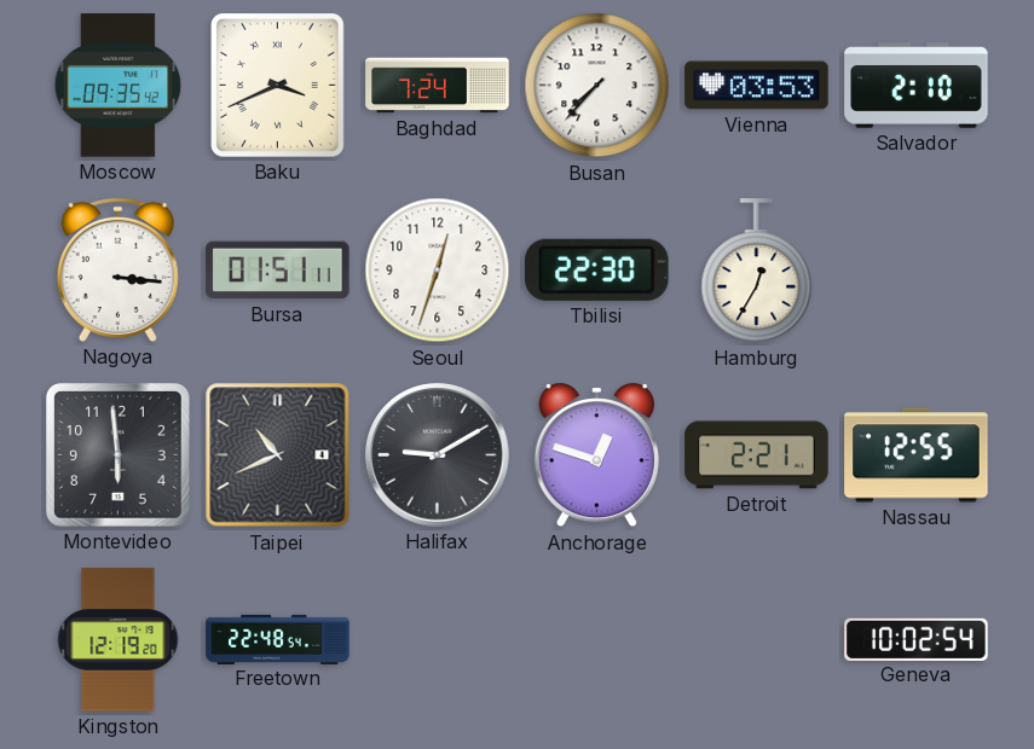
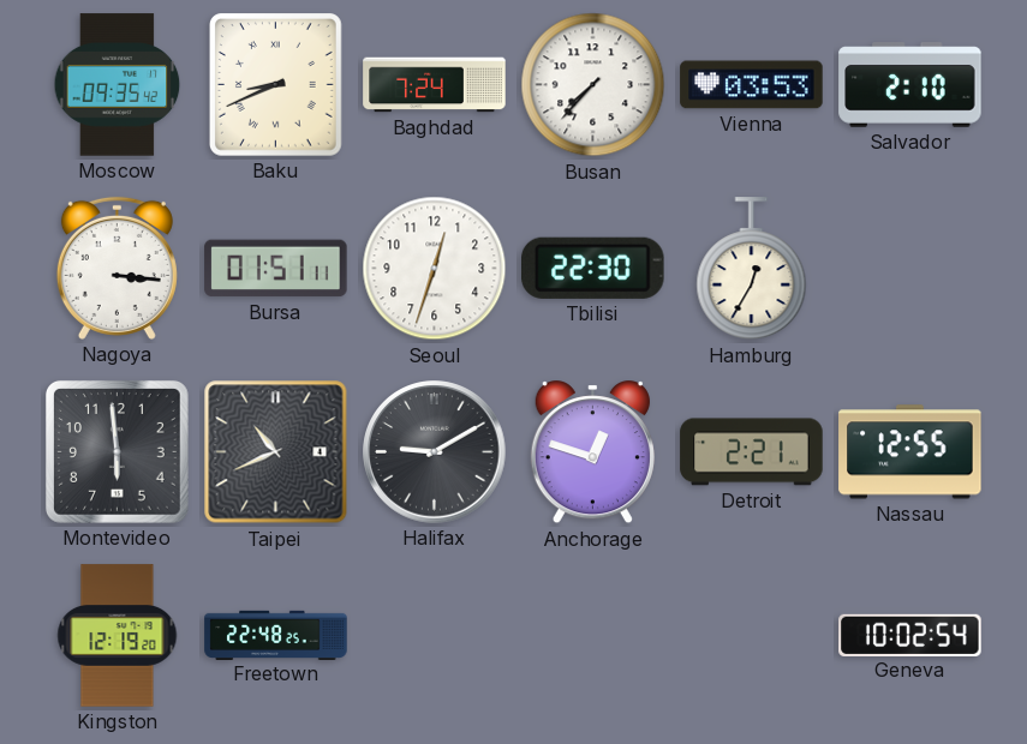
Baku: 3:41 -> 8:41 (276, 85)
Freetown: 22:48:54 -> 22:48:25 (276, 635)
